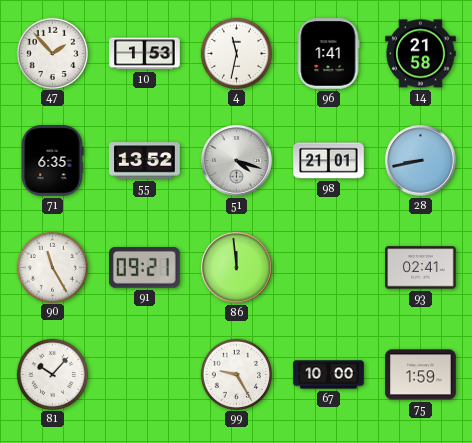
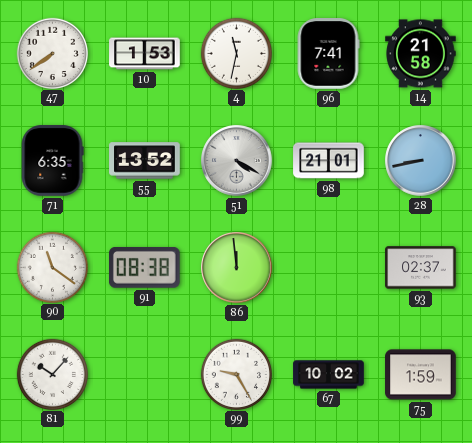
47: 1:53 -> 7:39 (52, 53)
96: 1:41 -> 7:41 (328, 54)
51: 4:18 -> 4:20 (237, 161)
90: 11:25 -> 11:21 (52, 267)
91: 09:21 -> 08:38 (145, 268)
93: 02:41 -> 02:37 (421, 268)
67: 10:00 -> 10:02 (329, 375)
